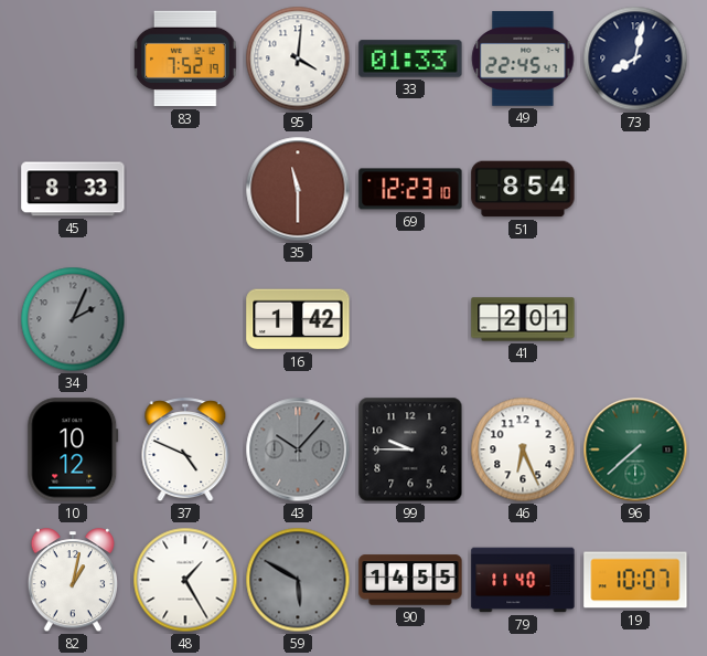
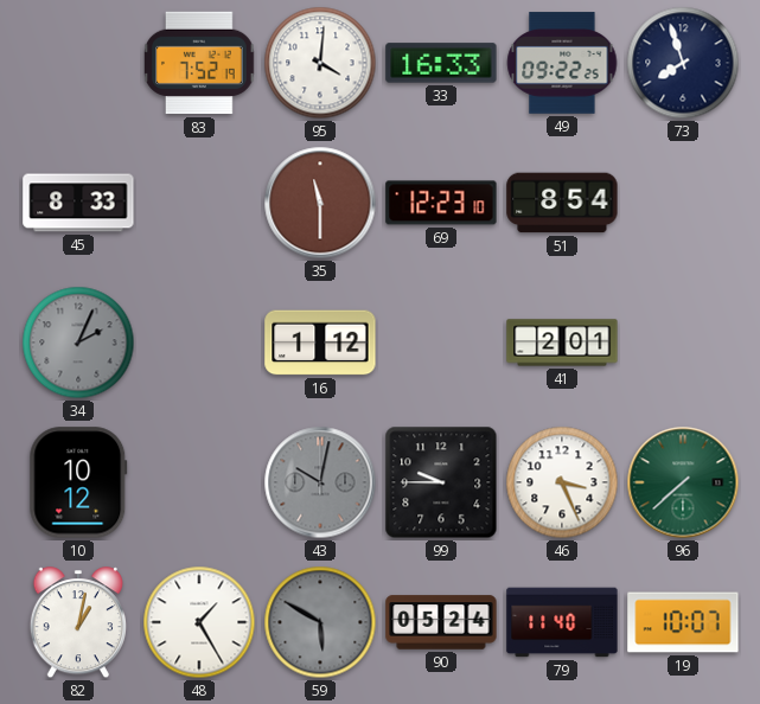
33: 01:33 -> 16:33 (441, 63)
49: 22:45 -> 09:22 (562, 63)
73: 8:02 -> 7:57 (683, 63)
16: 1:42 -> 1:12 (320, 343)
37: 4:49 -> none (185, 451)
43: 10:07 -> 10:02 (320, 482)
46: 6:26 -> 3:26 (562, 482)
90: 14:55 -> 05:24 (441, 622)
